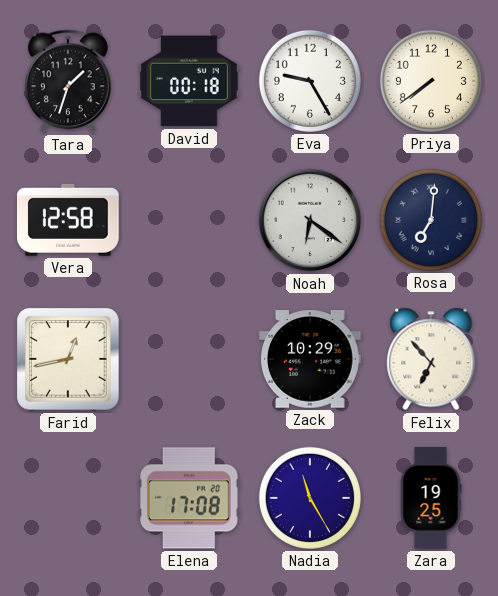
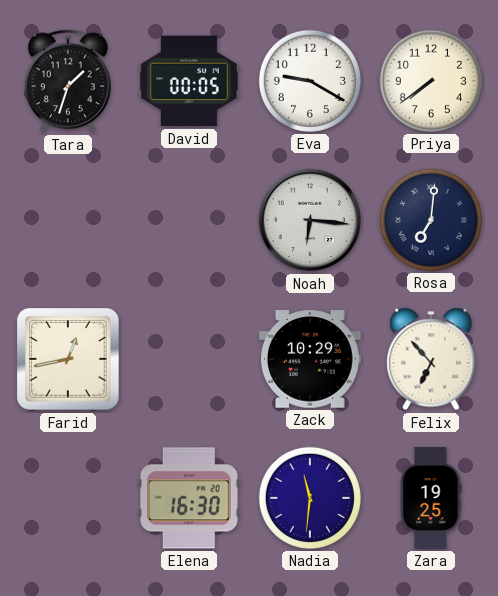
David: 00:18 -> 00:05 (189, 81)
Eva: 9:25 -> 9:20 (310, 81)
Vera: 12:58 -> none (69, 220)
Noah: 6:21 -> 6:16 (310, 220)
Elena: 17:08 -> 16:30 (189, 498)
Nadia: 11:25 -> 11:31 (310, 498)
